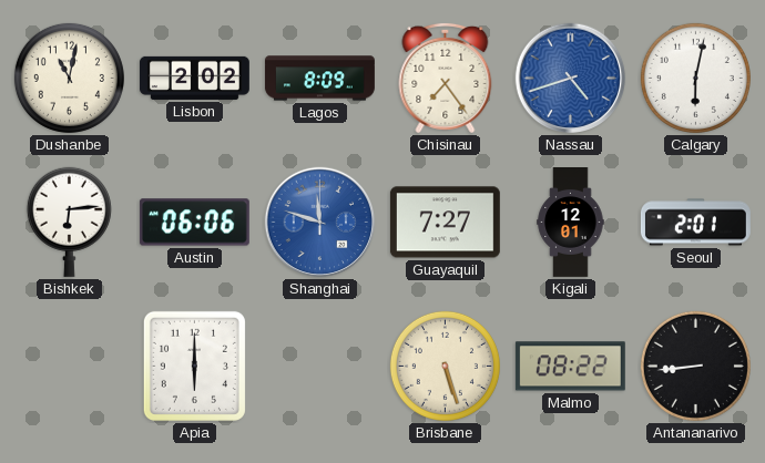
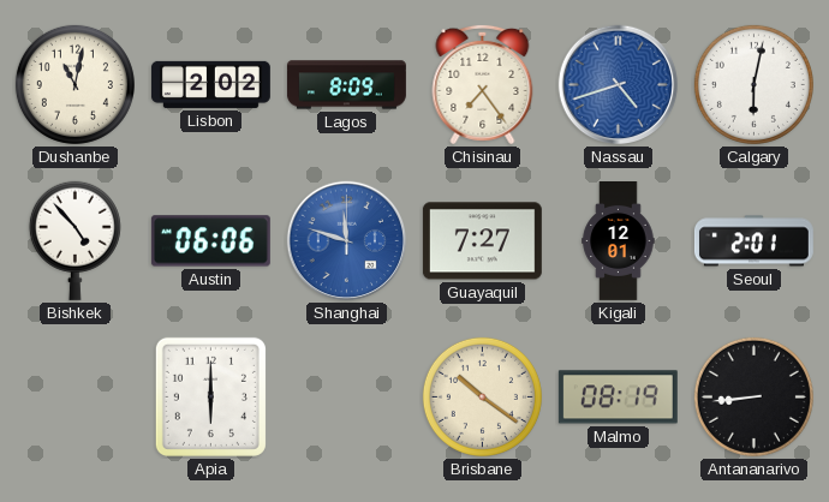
Bishkek: 6:14 -> 4:53 (74, 240)
Brisbane: 5:27 -> 10:21 (482, 396)
Malmo: 08:22 -> 08:19 (618, 398)
